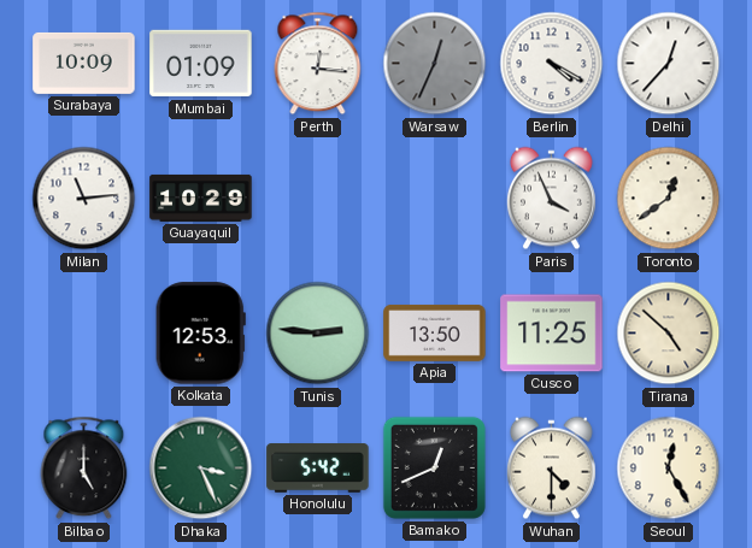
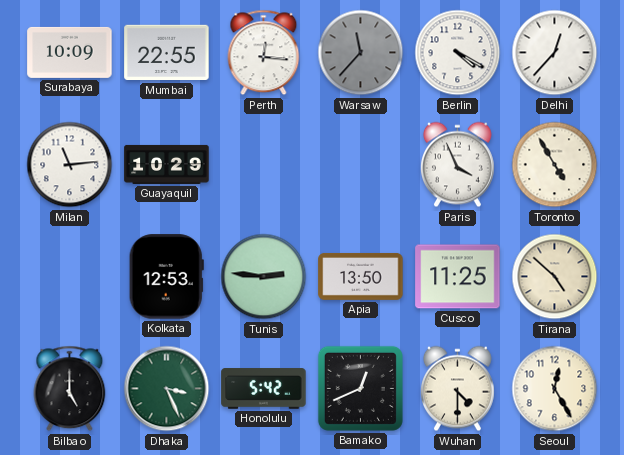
Mumbai: 01:09 -> 22:55 (167, 53)
Warsaw: 12:34 -> 11:37 (361, 53)
Toronto: 12:39 -> 4:55 (555, 165)
